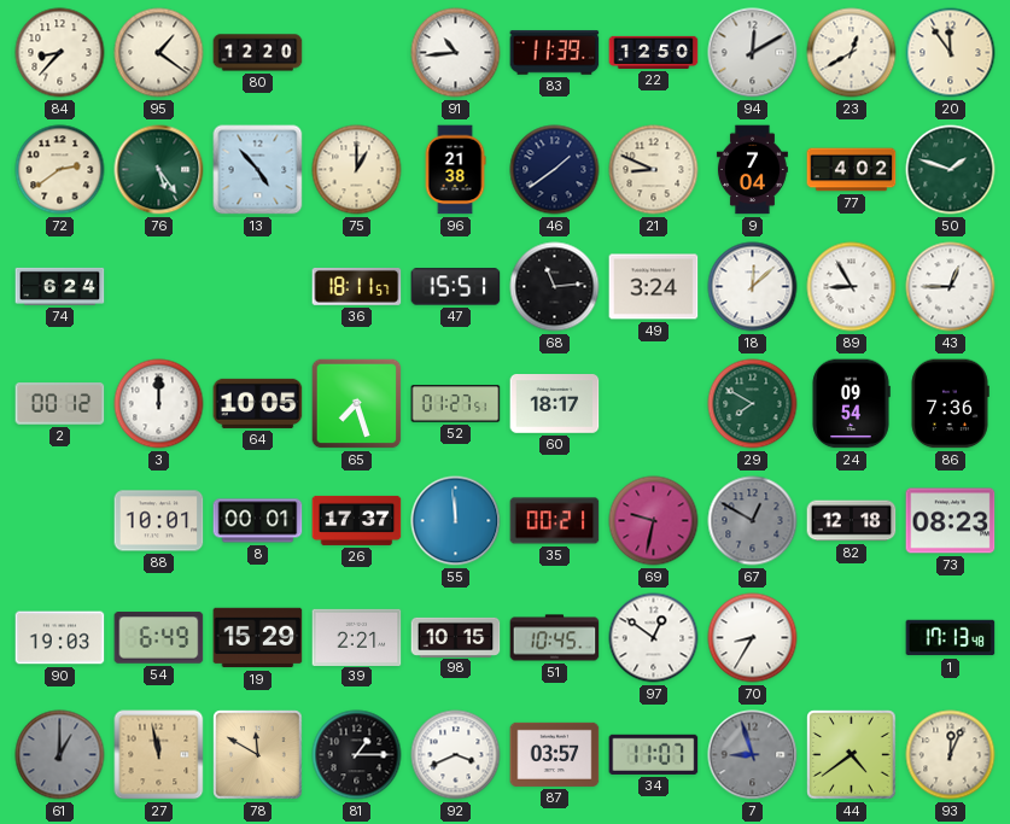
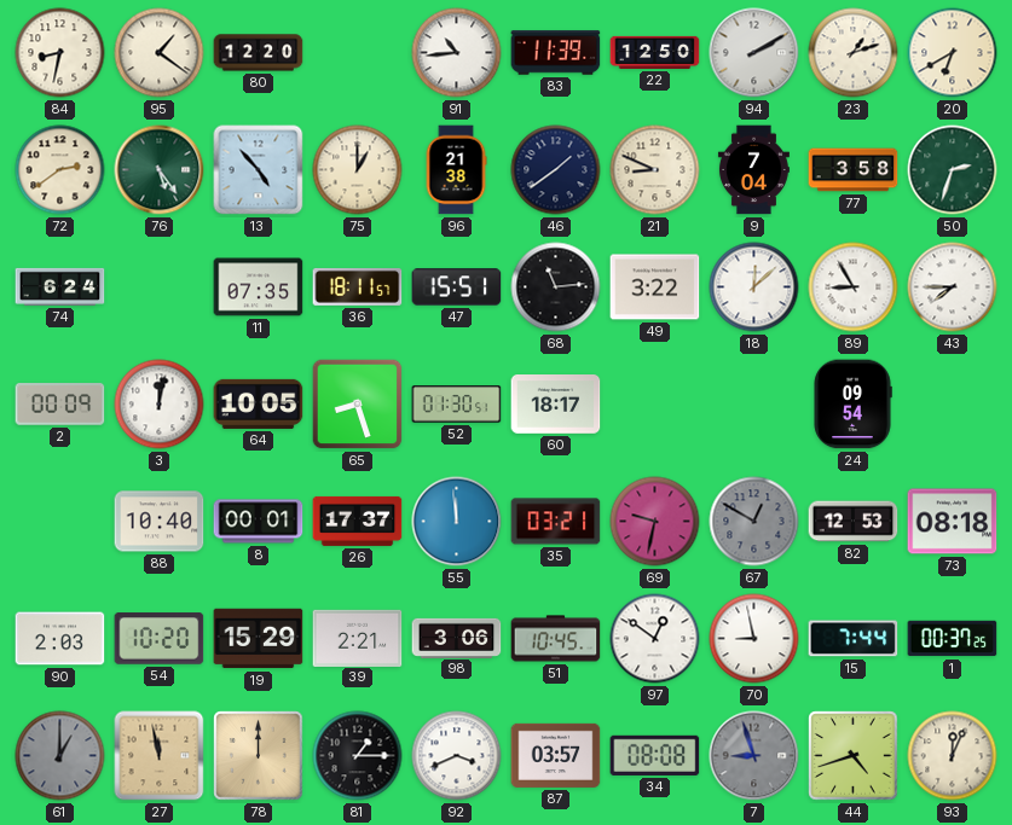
84: 8:37 -> 8:32 (60, 53)
94: 12:10 -> 2:10 (754, 53)
23: 12:40 -> 1:12 (854, 53)
20: 11:54 -> 6:40 (953, 53)
77: 4:02 -> 3:58 (854, 170)
50: 1:48 -> 2:33 (953, 170)
11: none -> 07:35 (259, 287)
49: 3:24 -> 3:22 (655, 287)
43: 12:45 -> 7:45 (953, 287)
2: 00:12 -> 00:09 (60, 405)
3: 12:00 -> 12:02 (160, 405)
65: 7:27 -> 8:27 (358, 405)
52: 01:27 -> 01:30 (457, 405)
29: 7:50 -> none (753, 404)
86: 7:36 -> none (950, 404)
88: 10:01 -> 10:40 (160, 522)
35: 00:21 -> 03:21 (556, 522)
82: 12:18 -> 12:53 (854, 522)
73: 08:23 -> 08:18 (953, 522)
90: 19:03 -> 2:03 (60, 639)
54: 6:49 -> 10:20 (160, 639)
98: 10:15 -> 3:06 (457, 638)
70: 8:35 -> 8:58 (754, 639)
15: none -> 7:44 (854, 639)
1: 17:13 -> 00:37 (953, 639)
78: 11:50 -> 12:00 (259, 756)
34: 11:07 -> 08:08 (655, 755)
44: 4:39 -> 4:42 (854, 756)
